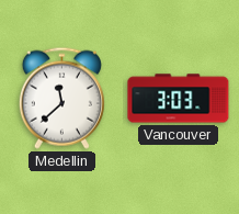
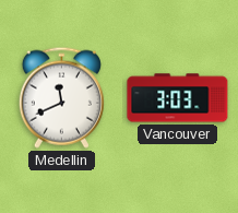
Medellin: 11:38 -> 11:41 (61, 97)
